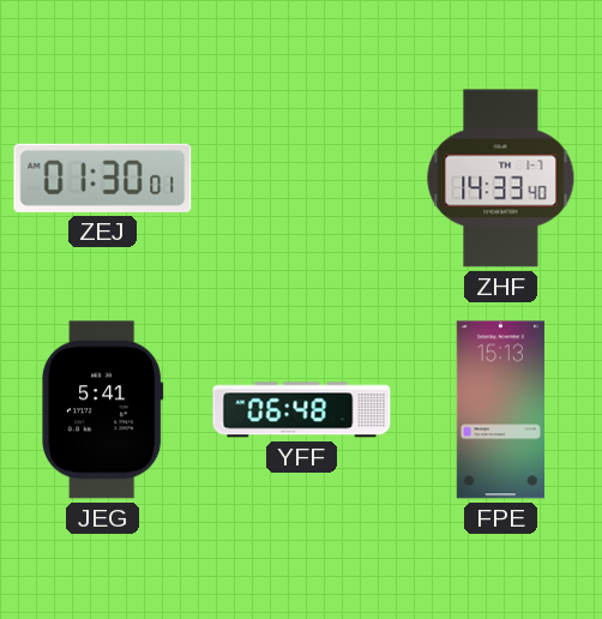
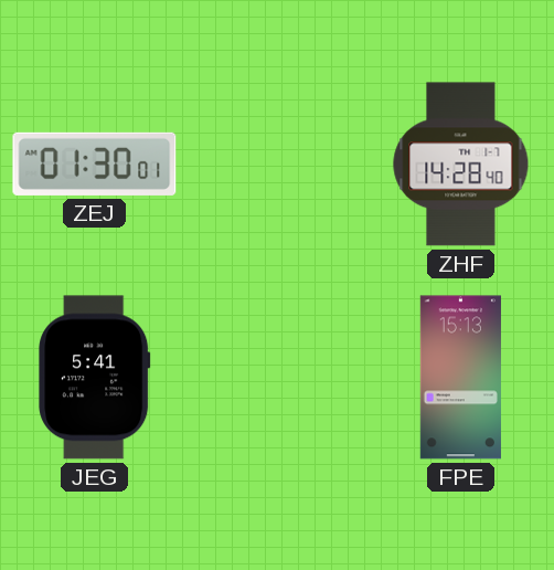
ZHF: 14:33 -> 14:28 (461, 165)
YFF: 06:48 -> none (302, 410)
